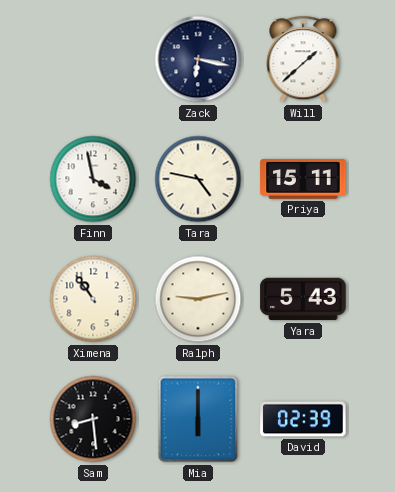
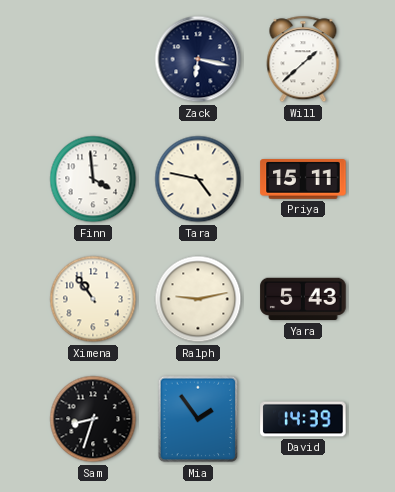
Finn: 3:58 -> 3:59 (93, 179)
Sam: 8:29 -> 8:33 (93, 419)
Mia: 6:00 -> 1:54 (198, 419)
David: 02:39 -> 14:39 (303, 419)
